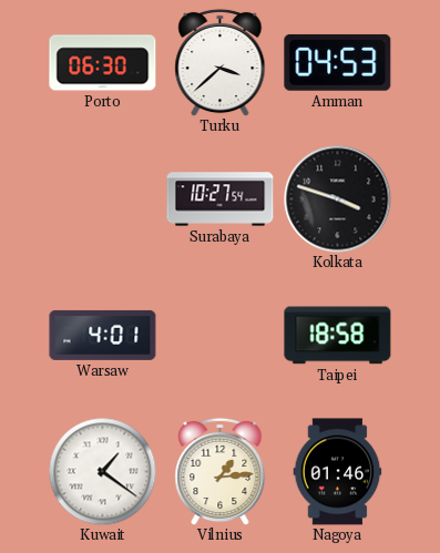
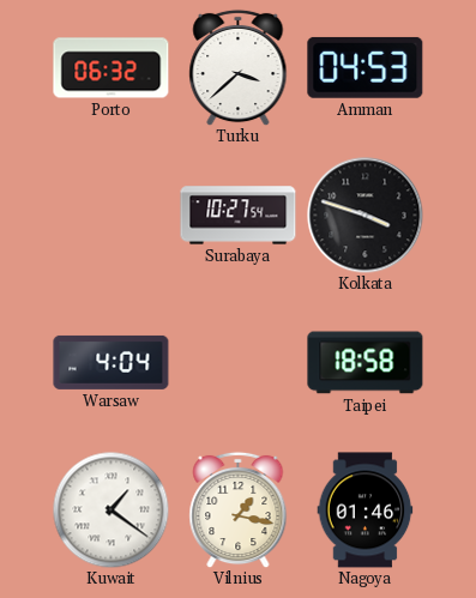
Porto: 06:30 -> 06:32 (112, 68)
Warsaw: 4:01 -> 4:04 (112, 362)
Vilnius: 1:14 -> 1:17 (239, 509)
